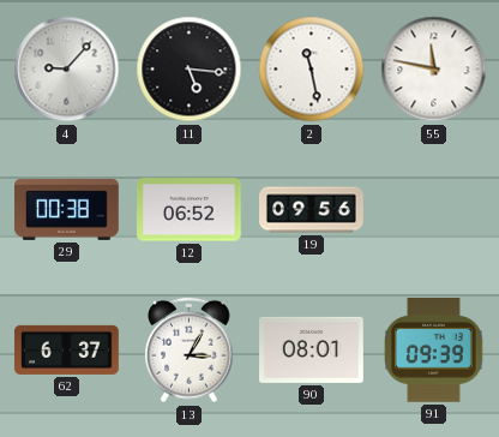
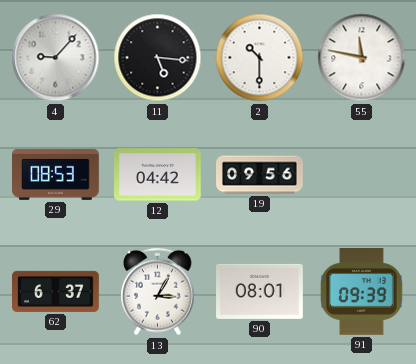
2: 11:28 -> 10:30 (260, 58)
29: 00:38 -> 08:53 (56, 174)
12: 06:52 -> 04:42 (158, 175)
